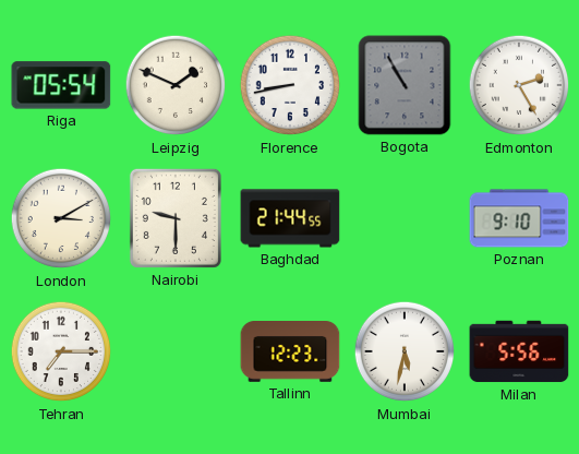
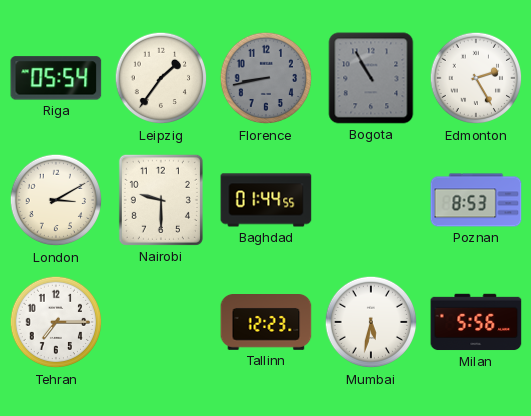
Leipzig: 1:49 -> 1:36 (161, 78)
Florence dial: white -> grey (266, 78)
Baghdad: 21:44 -> 01:44 (266, 200)
Poznan: 9:10 -> 8:53 (476, 200)
